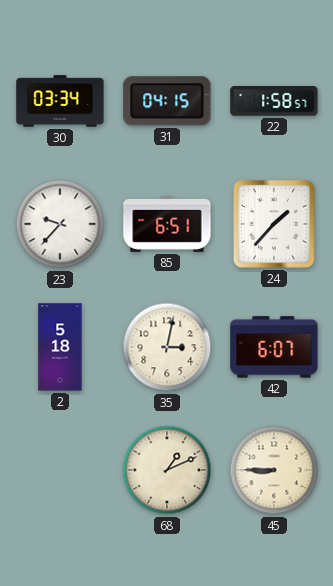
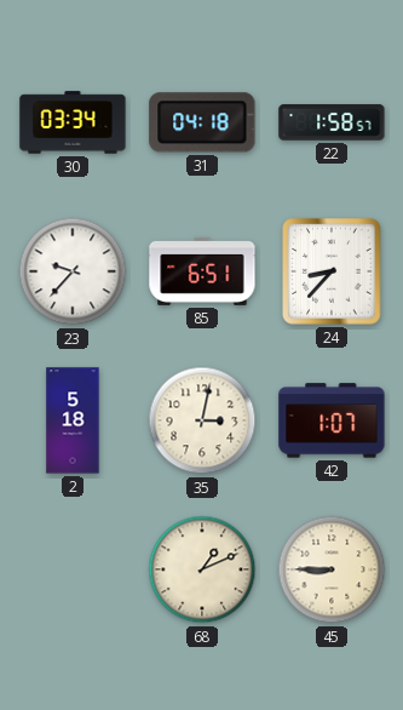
31: 04:15 -> 04:18 (202, 122)
24: 1:37 -> 8:37 (332, 271)
42: 6:07 -> 1:07 (332, 420)
